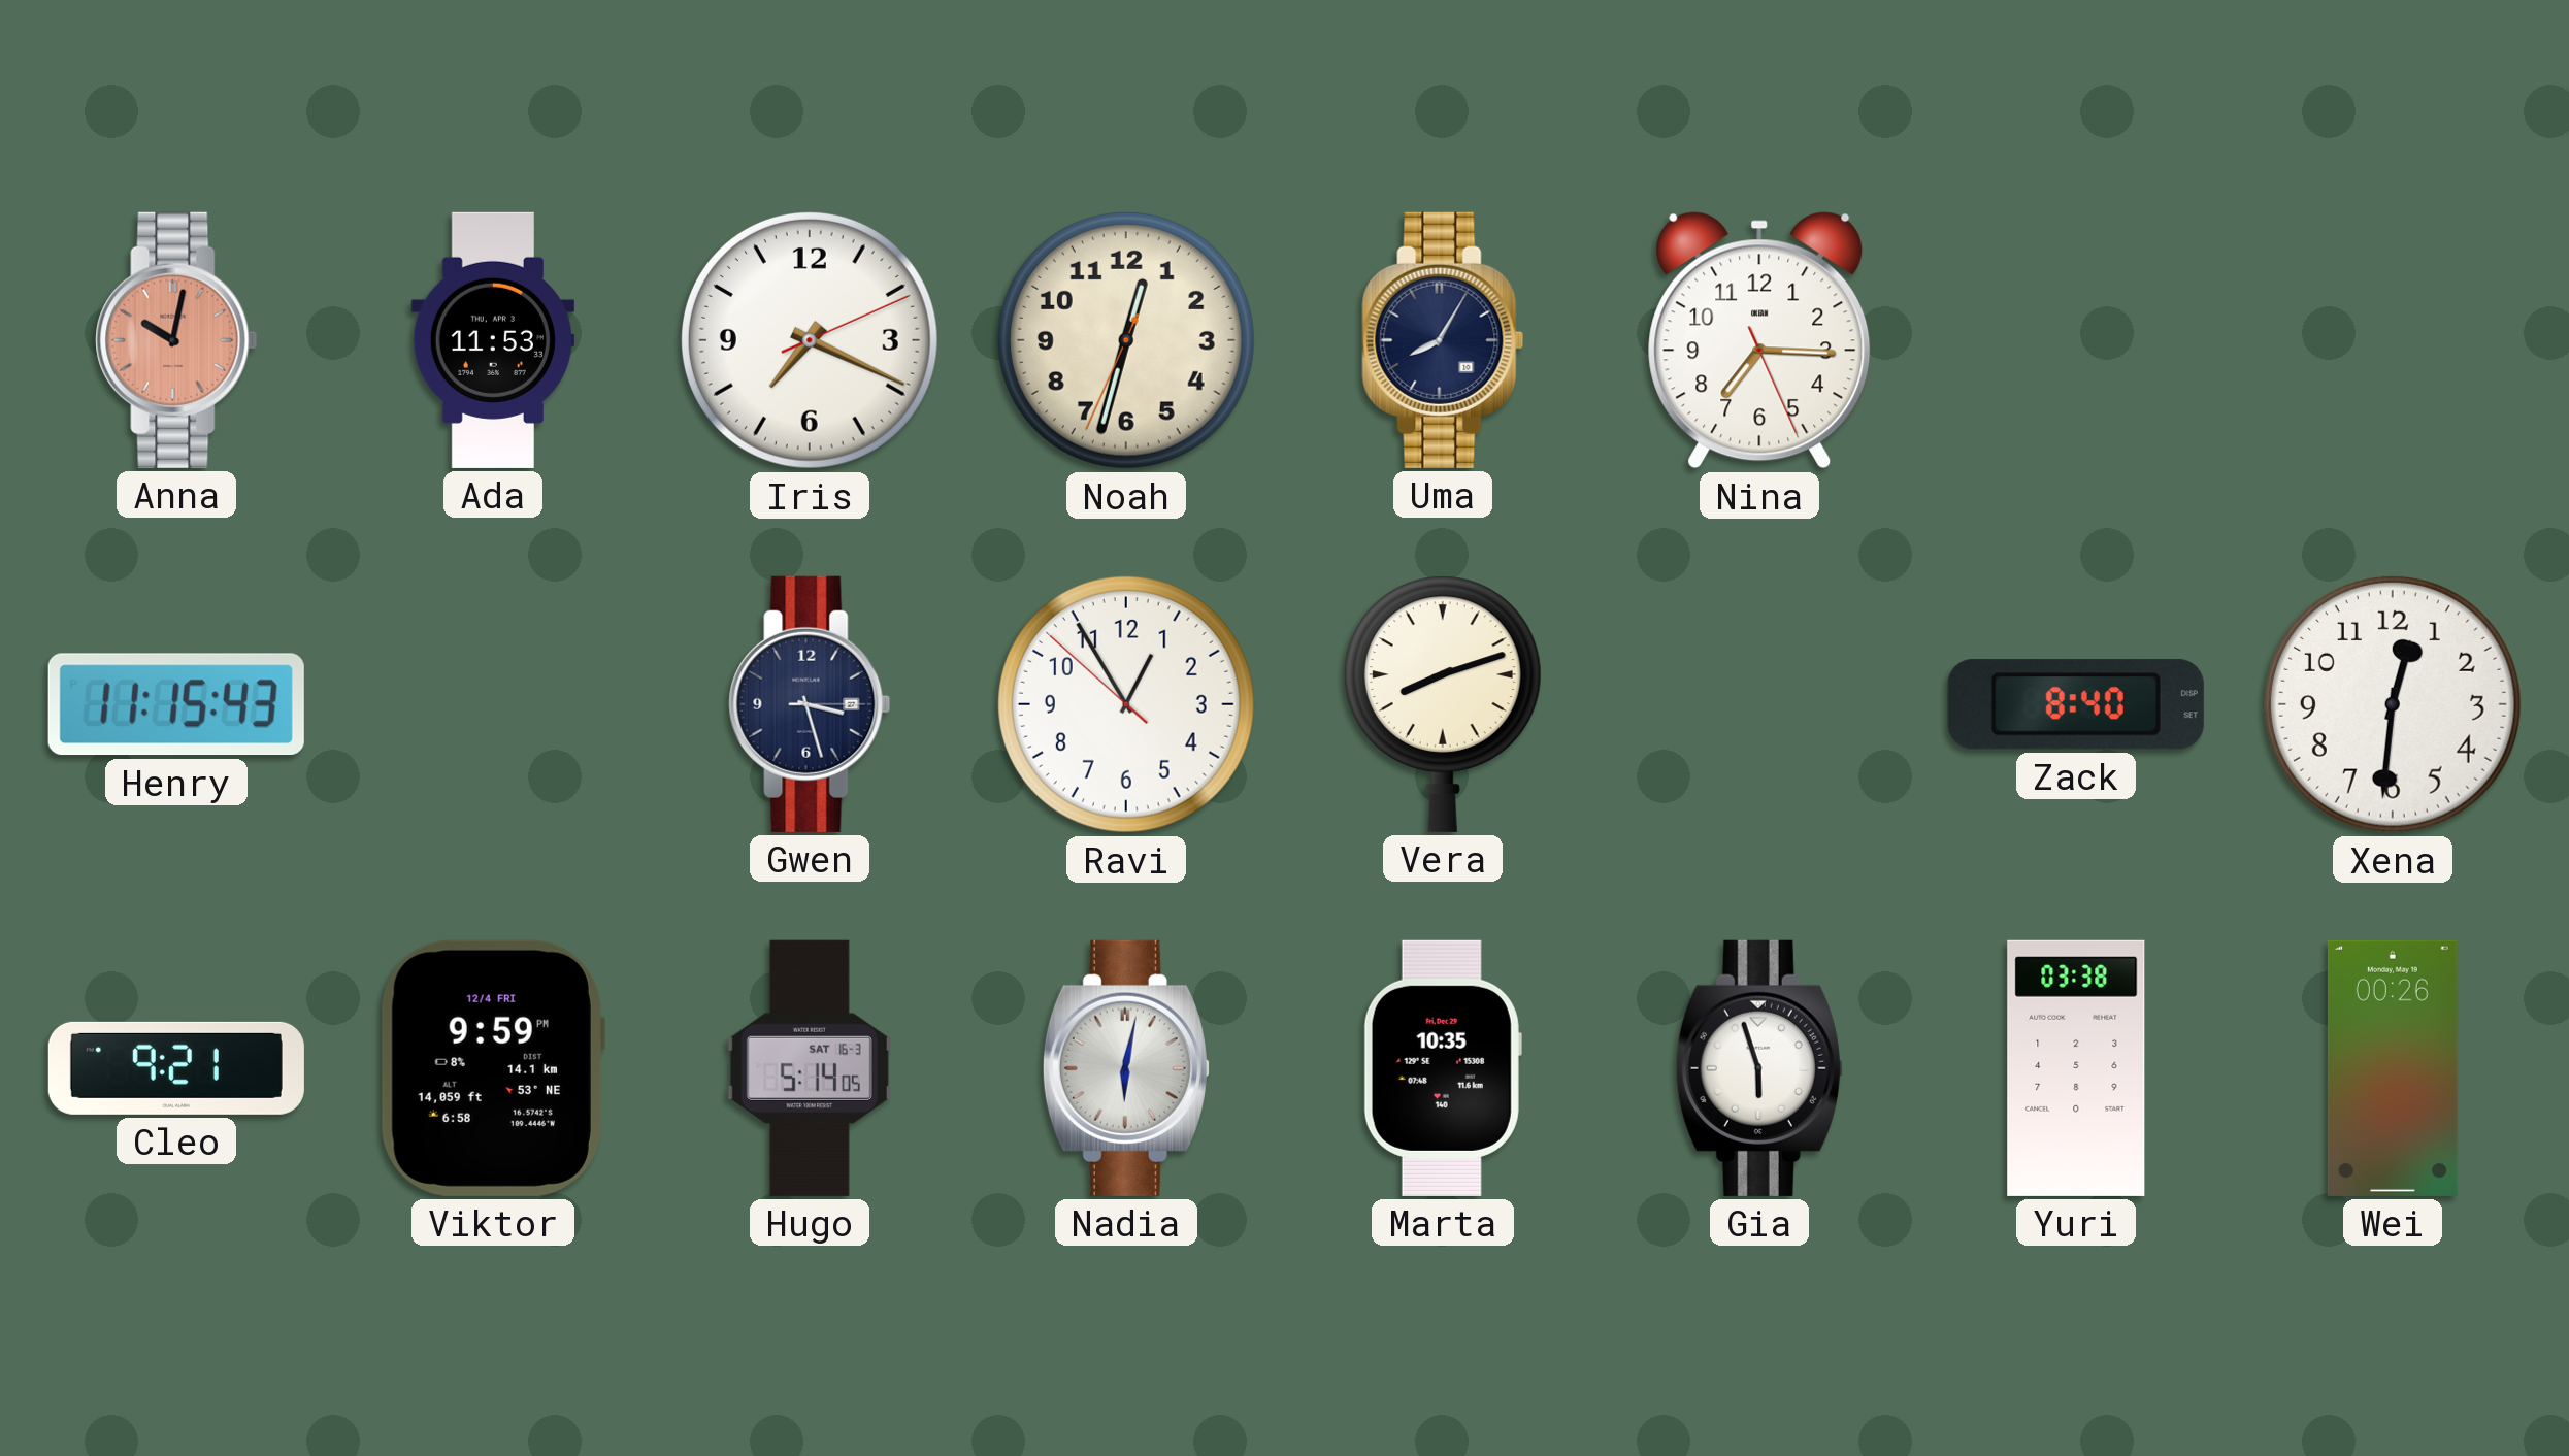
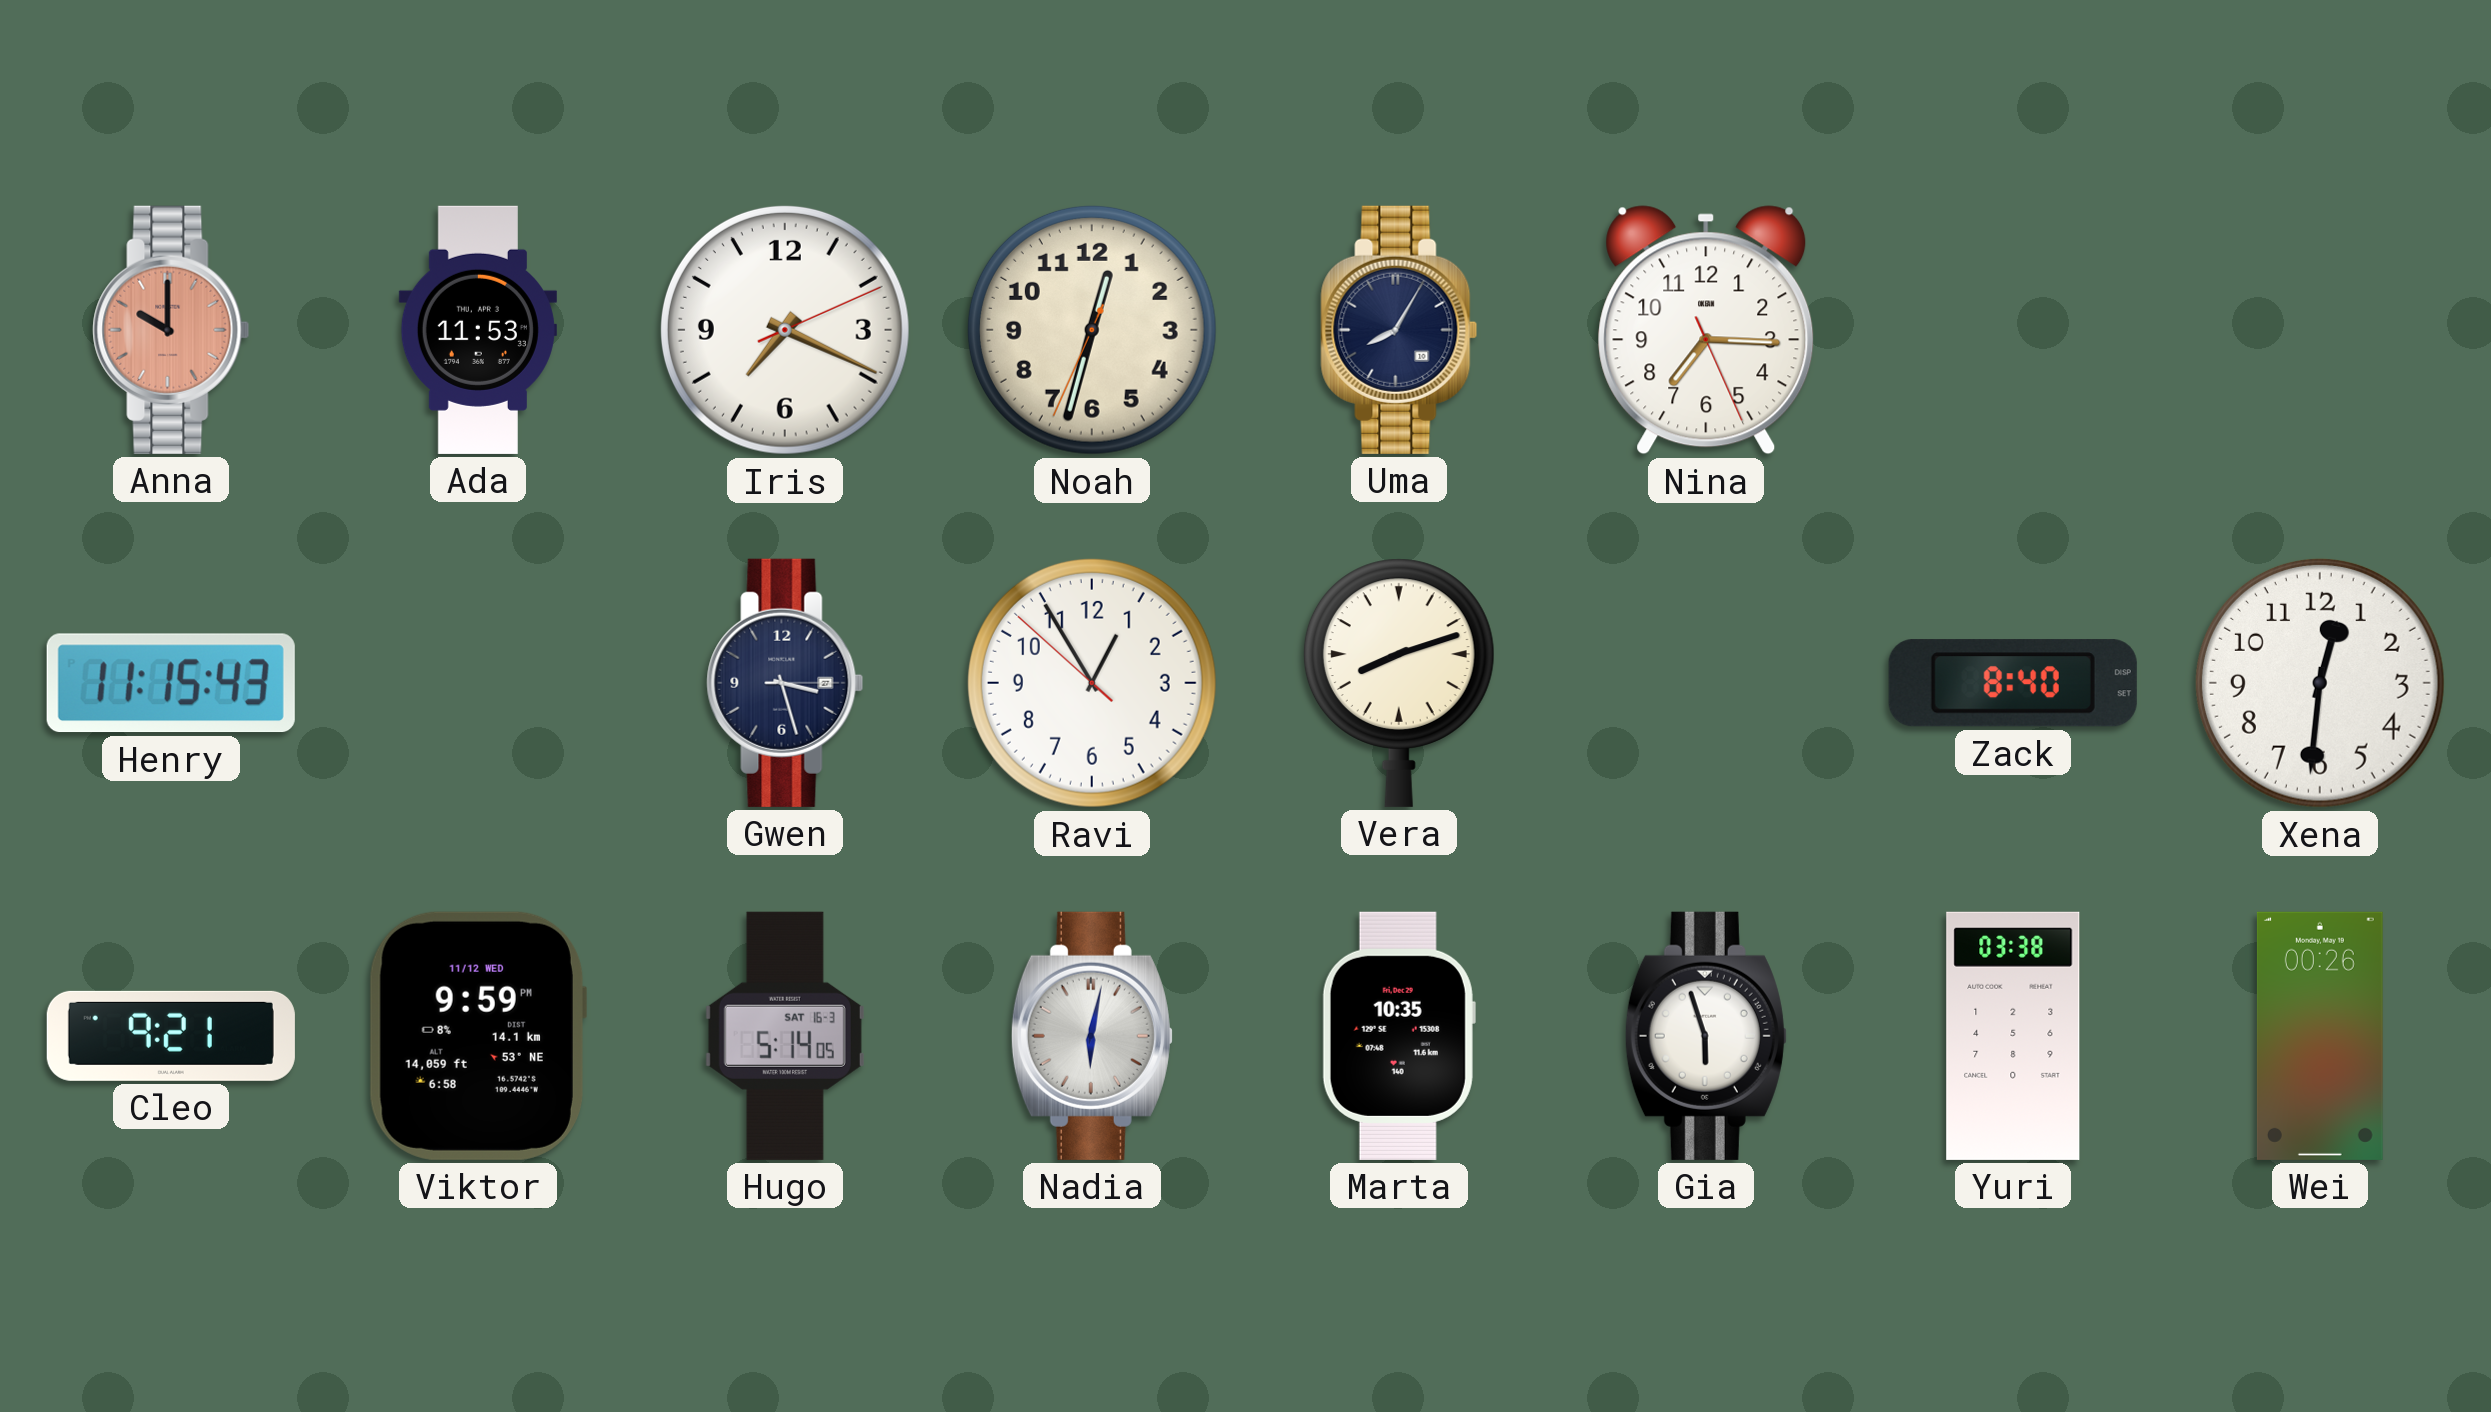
Anna: 10:02 -> 10:00 (171, 330)
Viktor date: 12/4 FRI -> 11/12 WED (477, 1036)
